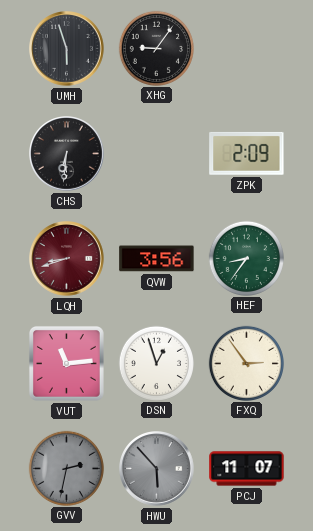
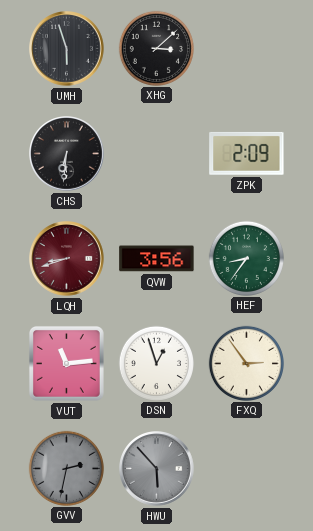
XHG: 9:06 -> 3:08 (156, 48)
PCJ: 11:07 -> none (247, 469)
